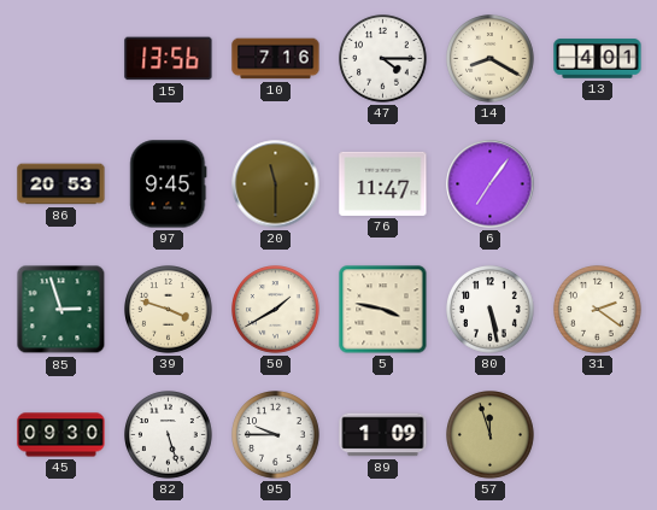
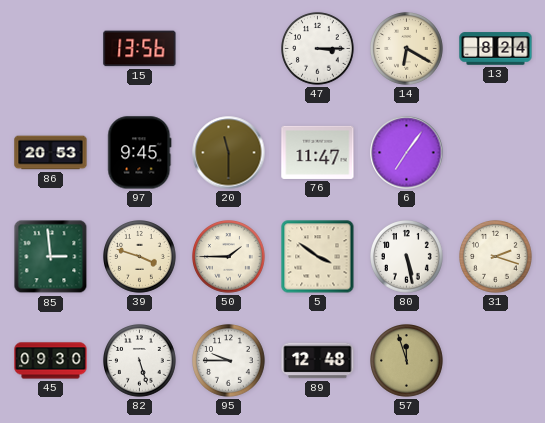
10: 7:16 -> none (276, 59)
47: 4:15 -> 3:15 (318, 49)
14: 8:20 -> 6:20 (407, 49)
13: 4:01 -> 8:24 (496, 49)
85: 2:57 -> 2:59 (51, 257)
50: 1:40 -> 1:45 (229, 257)
5: 3:47 -> 3:51 (318, 257)
31: 2:21 -> 2:18 (496, 257)
89: 1:09 -> 12:48 (318, 361)
